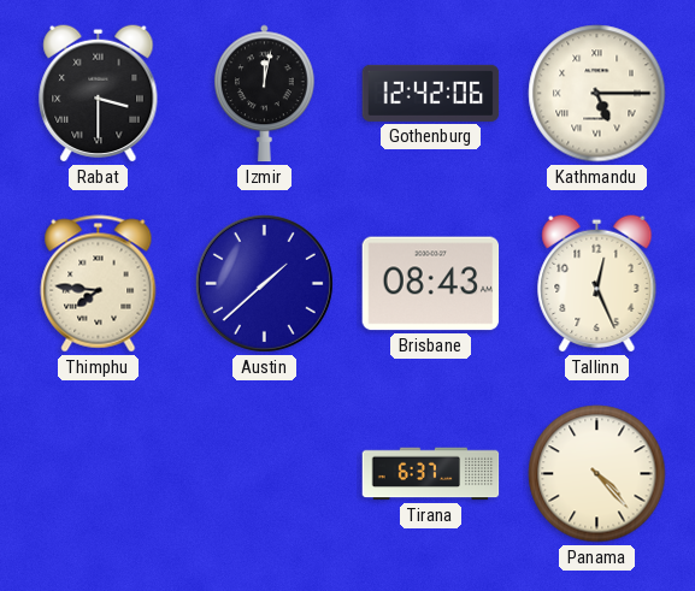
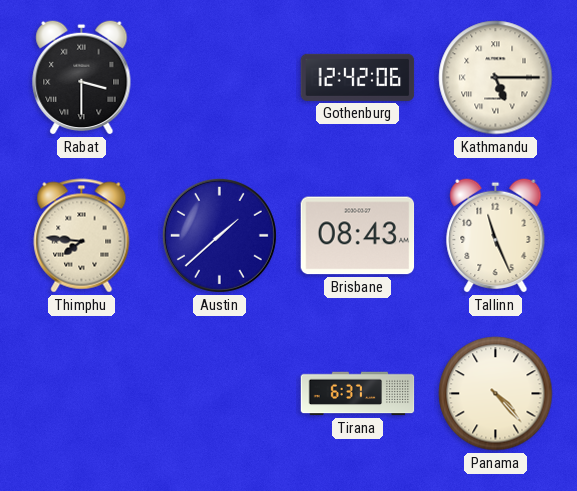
Izmir: 12:02 -> none (265, 94)
Tallinn: 12:26 -> 11:26 (496, 235)
